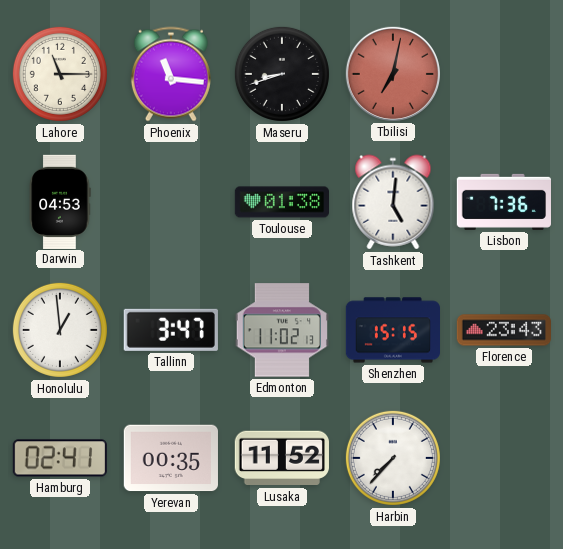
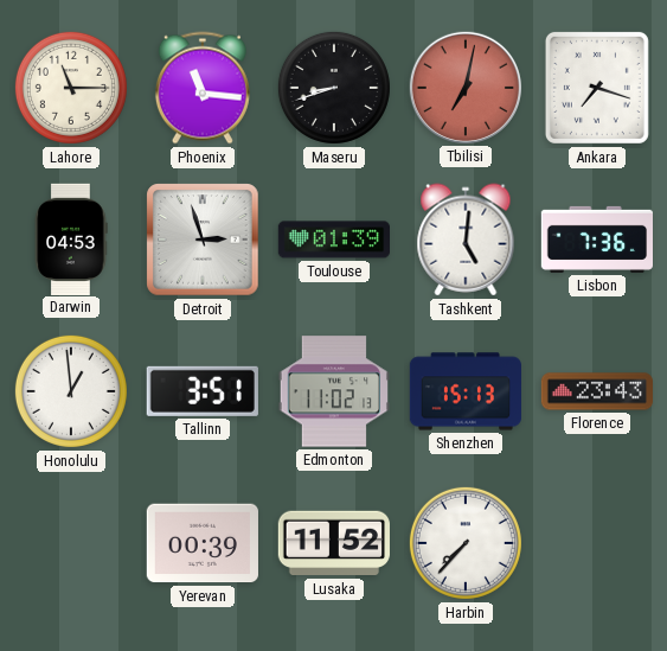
Ankara: none -> 7:18 (597, 88)
Detroit: none -> 2:57 (203, 240)
Toulouse: 01:38 -> 01:39 (333, 240)
Tallinn: 3:47 -> 3:51 (203, 391)
Shenzhen: 15:15 -> 15:13 (464, 391)
Hamburg: 02:41 -> none (60, 458)
Yerevan: 00:35 -> 00:39 (203, 543)
